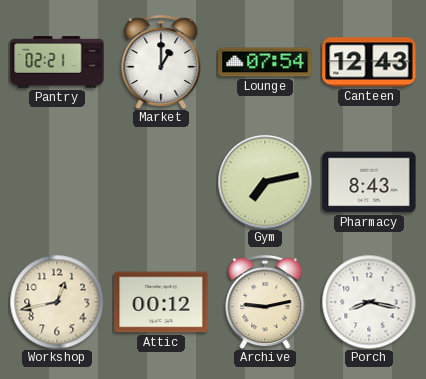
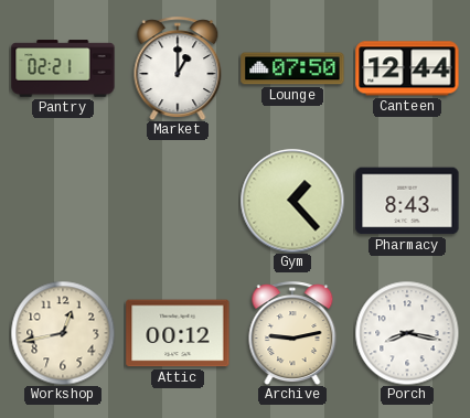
Lounge: 07:54 -> 07:50 (292, 68)
Canteen: 12:43 -> 12:44 (407, 68)
Gym: 7:13 -> 1:23 (292, 201)
